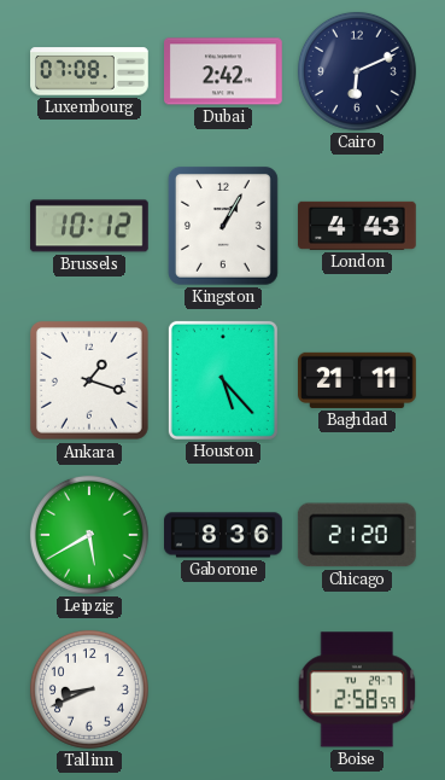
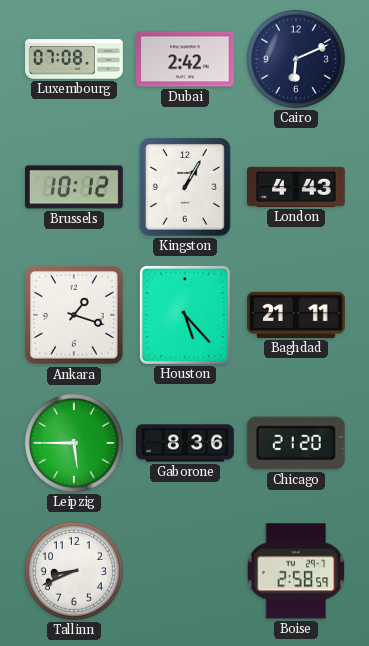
Leipzig: 5:40 -> 5:45 (74, 443)
